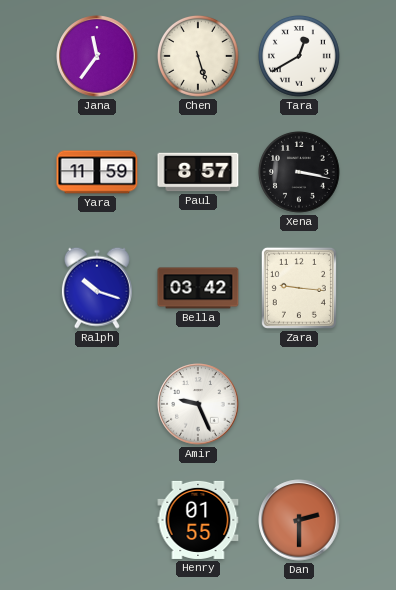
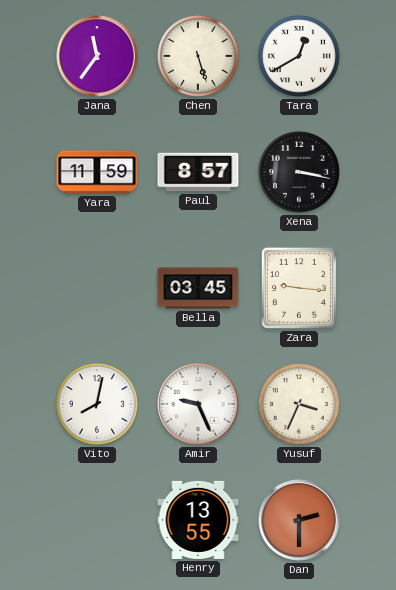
Ralph: 10:18 -> none (97, 288)
Bella: 03:42 -> 03:45 (198, 288)
Vito: none -> 8:02 (97, 404)
Yusuf: none -> 3:34 (299, 404)
Henry: 01:55 -> 13:55 (198, 520)
